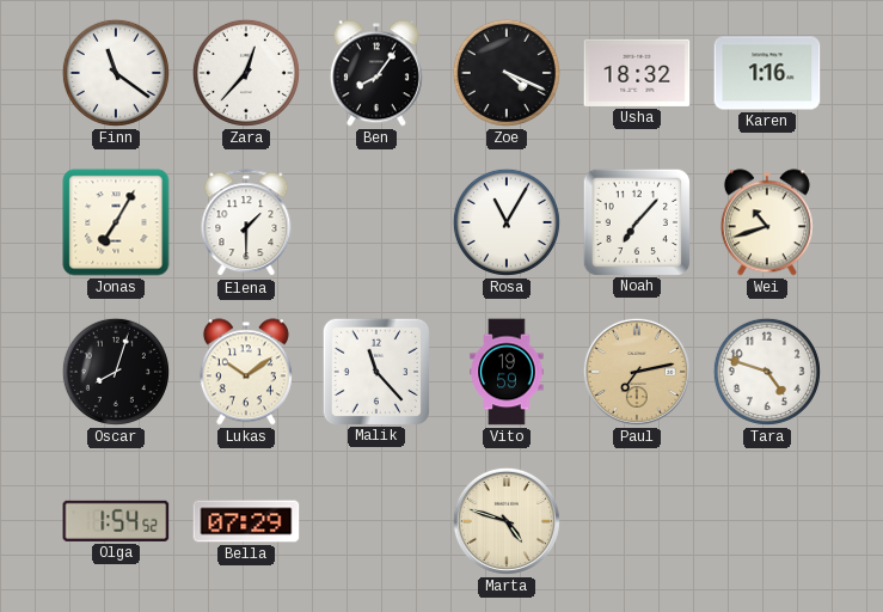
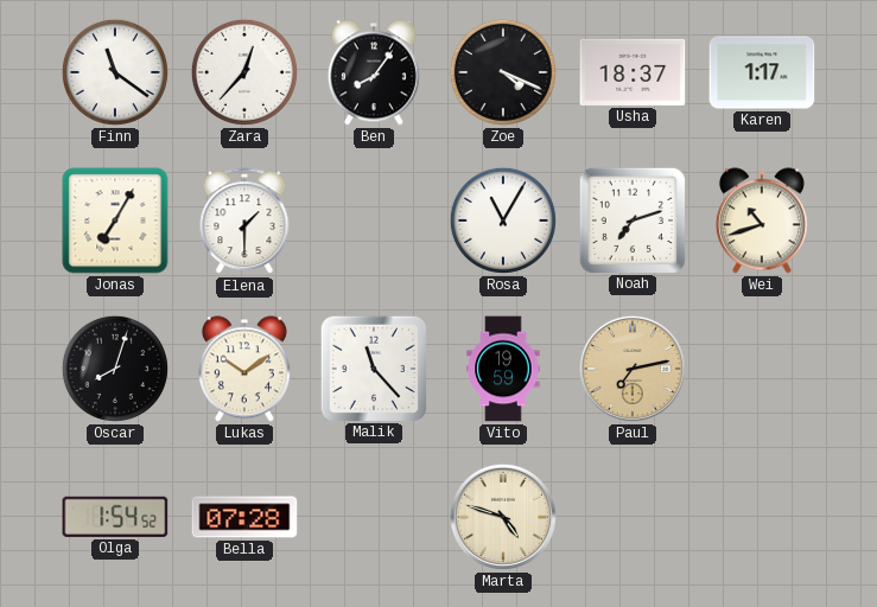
Usha: 18:32 -> 18:37 (633, 72)
Karen: 1:16 -> 1:17 (762, 72)
Noah: 7:07 -> 7:12 (631, 219)
Tara: 4:48 -> none (767, 372)
Bella: 07:29 -> 07:28 (244, 517)
